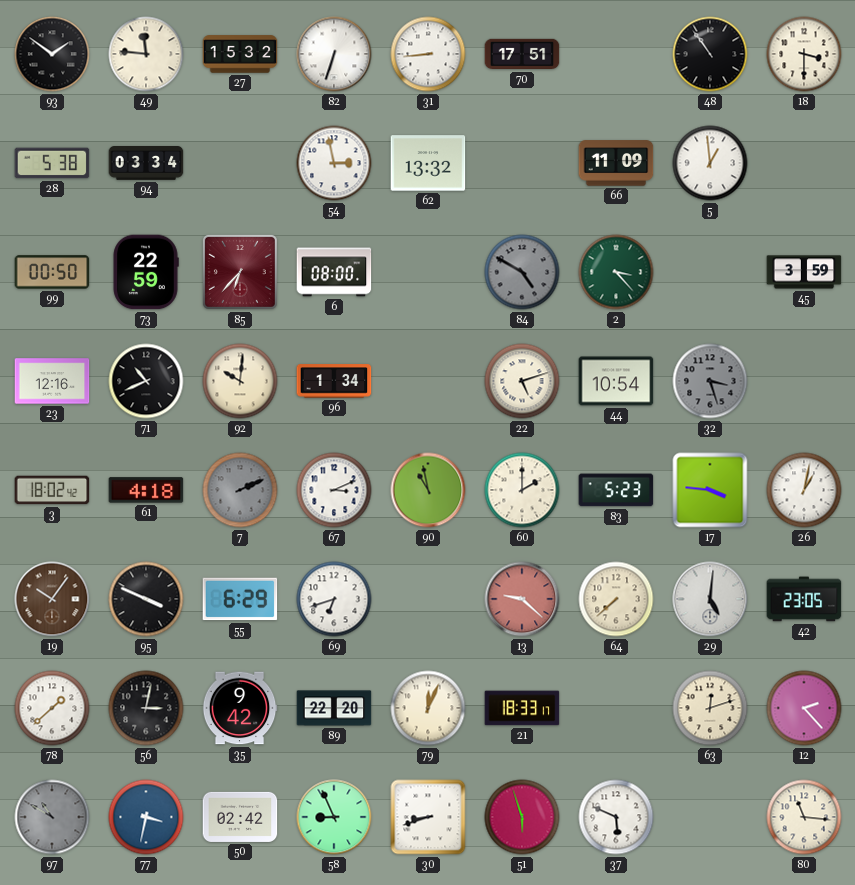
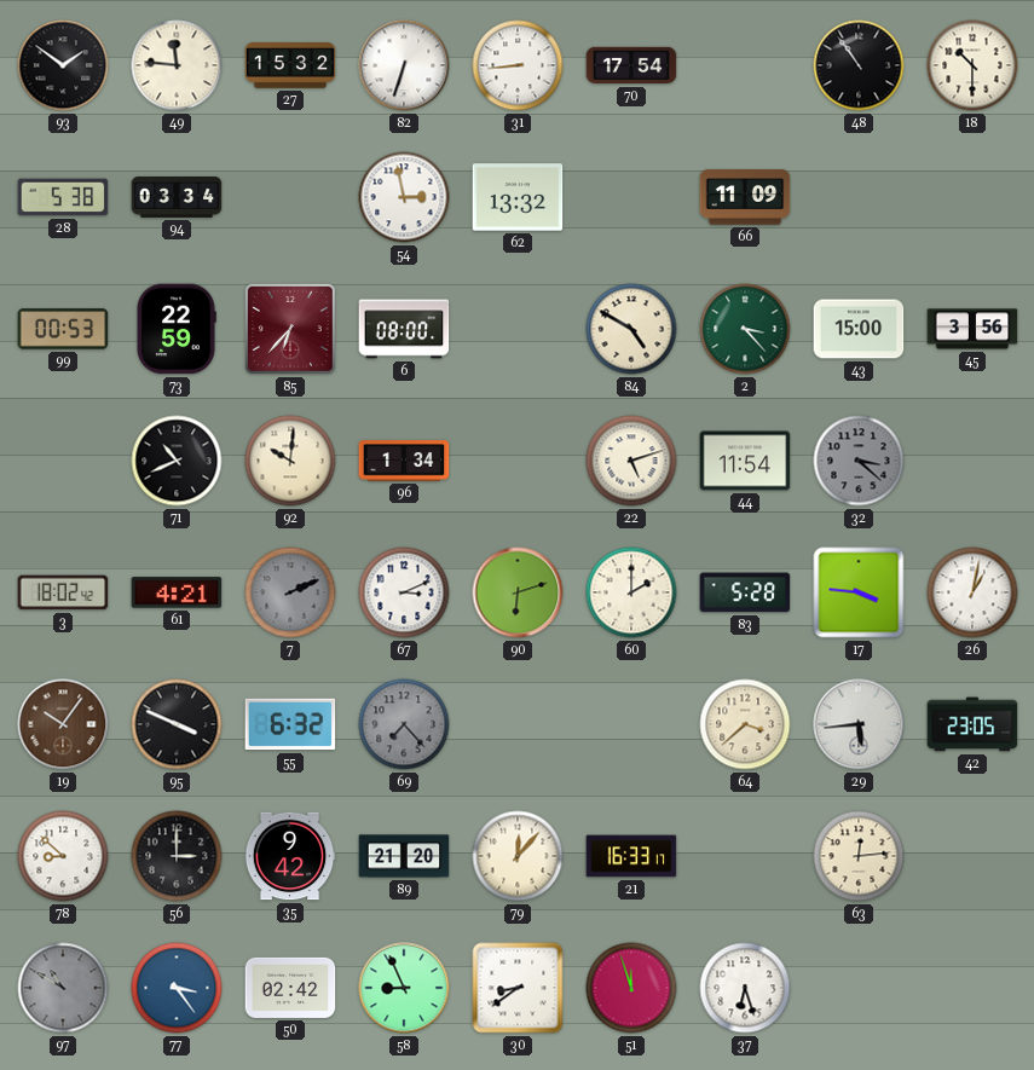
70: 17:51 -> 17:54 (631, 65)
18: 3:30 -> 10:30 (972, 65)
5: 12:59 -> none (710, 163)
99: 00:50 -> 00:53 (63, 329)
84 dial: grey -> cream (631, 329)
43: none -> 15:00 (859, 329)
45: 3:59 -> 3:56 (972, 329)
23: 12:16 -> none (52, 381)
44: 10:54 -> 11:54 (745, 461)
32: 3:27 -> 3:22 (859, 461)
61: 4:18 -> 4:21 (177, 592)
90: 10:58 -> 6:12 (518, 592)
83: 5:23 -> 5:28 (745, 592)
55: 6:29 -> 6:32 (290, 724)
69: 6:42 -> 7:23 (404, 724)
69 dial: white -> grey (404, 724)
13: 9:22 -> none (522, 599)
64: 7:38 -> 3:38 (745, 724)
29: 5:01 -> 5:44 (859, 724)
78: 1:38 -> 8:52 (63, 856)
56: 3:02 -> 3:00 (177, 856)
89: 22:20 -> 21:20 (404, 856)
79: 12:04 -> 12:07 (518, 856)
21: 18:33 -> 16:33 (631, 856)
63: 12:12 -> 12:14 (859, 856)
12: 2:23 -> none (804, 708)
77: 3:32 -> 3:24 (177, 988)
30: 8:42 -> 8:39 (518, 988)
51: 5:57 -> 11:57 (631, 988)
37: 5:49 -> 6:27 (745, 988)
80: 11:16 -> none (804, 817)
